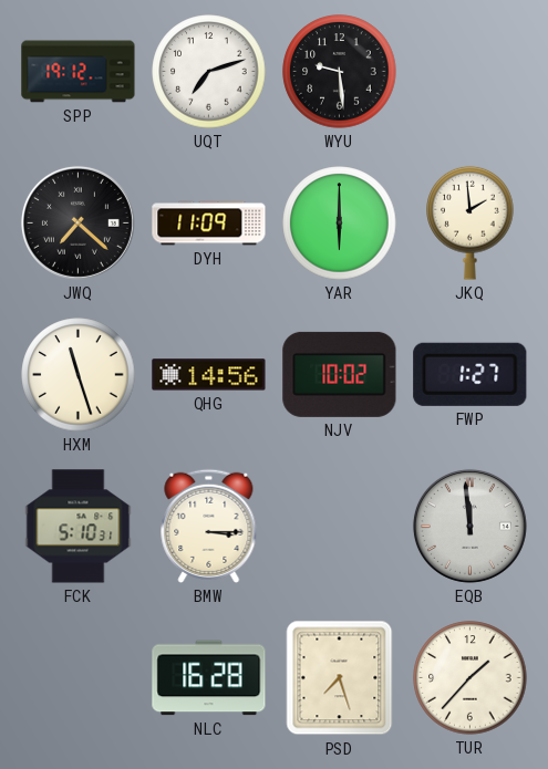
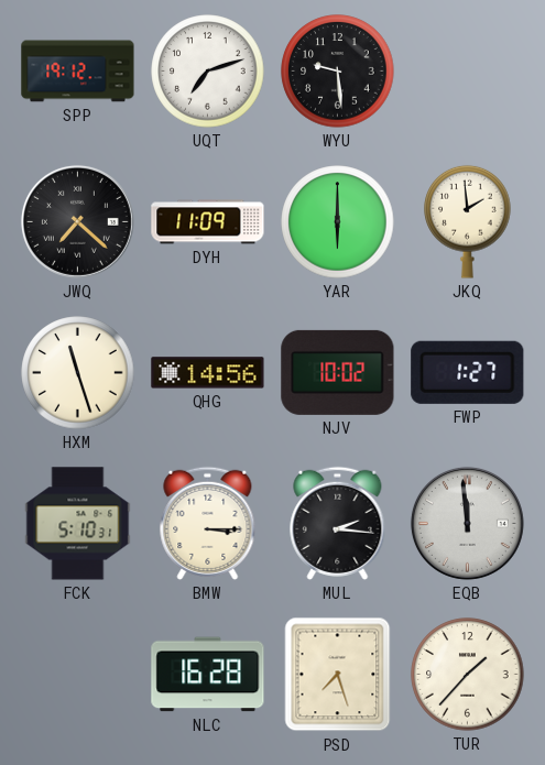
MUL: none -> 2:16 (338, 523)
